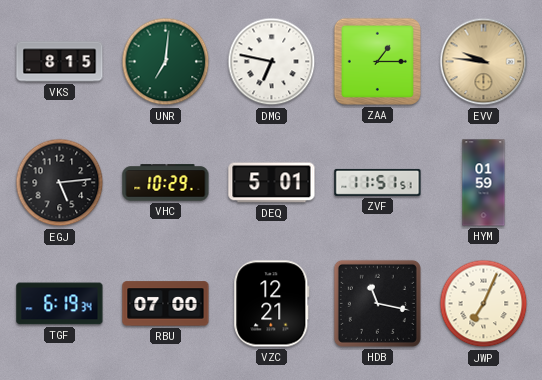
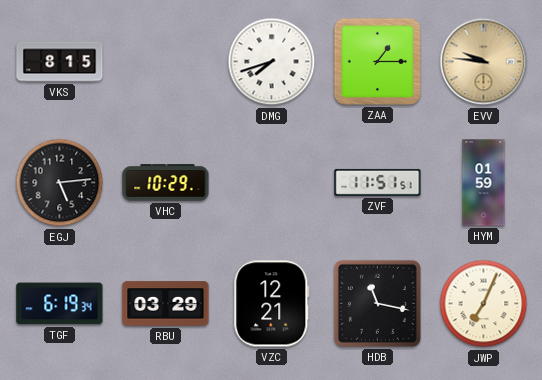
UNR: 7:01 -> none (166, 62)
DMG: 6:47 -> 7:42 (272, 62)
DEQ: 5:01 -> none (272, 183)
RBU: 07:00 -> 03:29 (166, 304)
